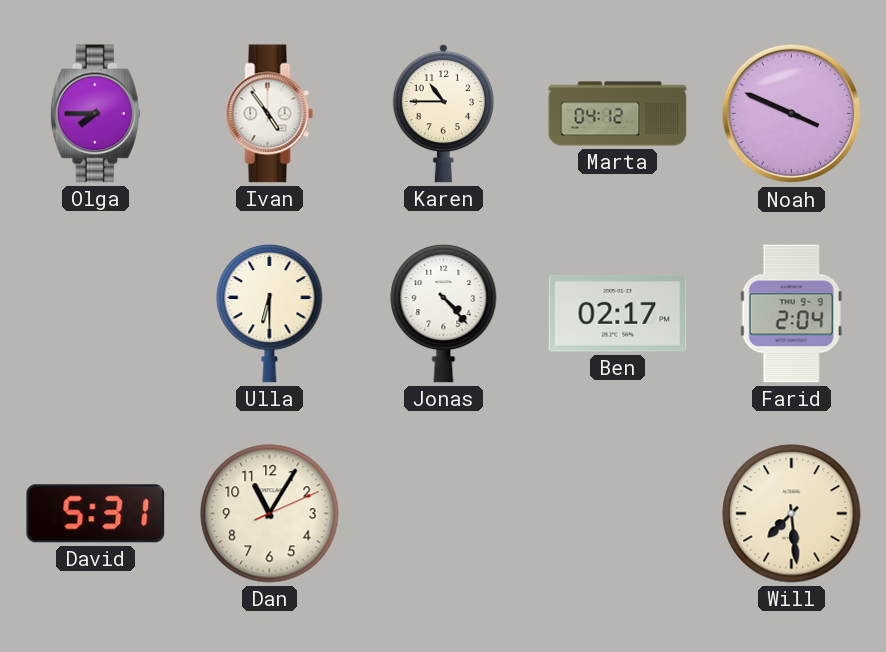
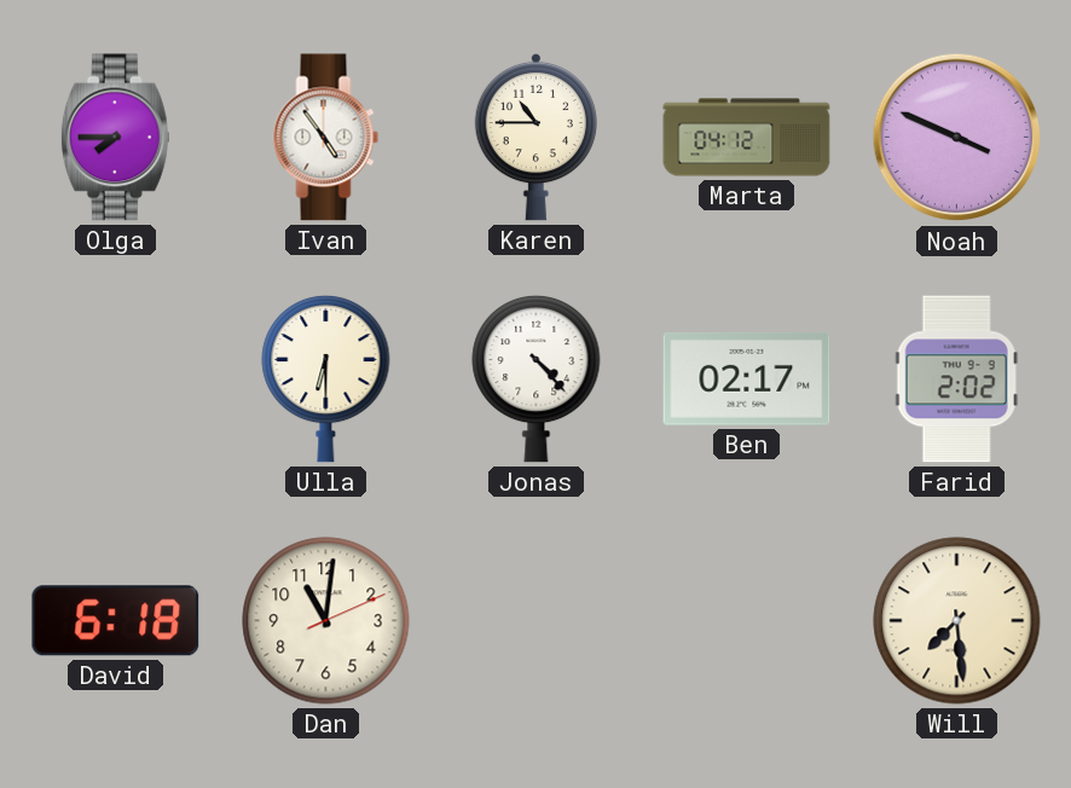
Farid: 2:04 -> 2:02 (956, 379)
David: 5:31 -> 6:18 (116, 621)
Dan: 11:05 -> 11:01 (326, 621)
